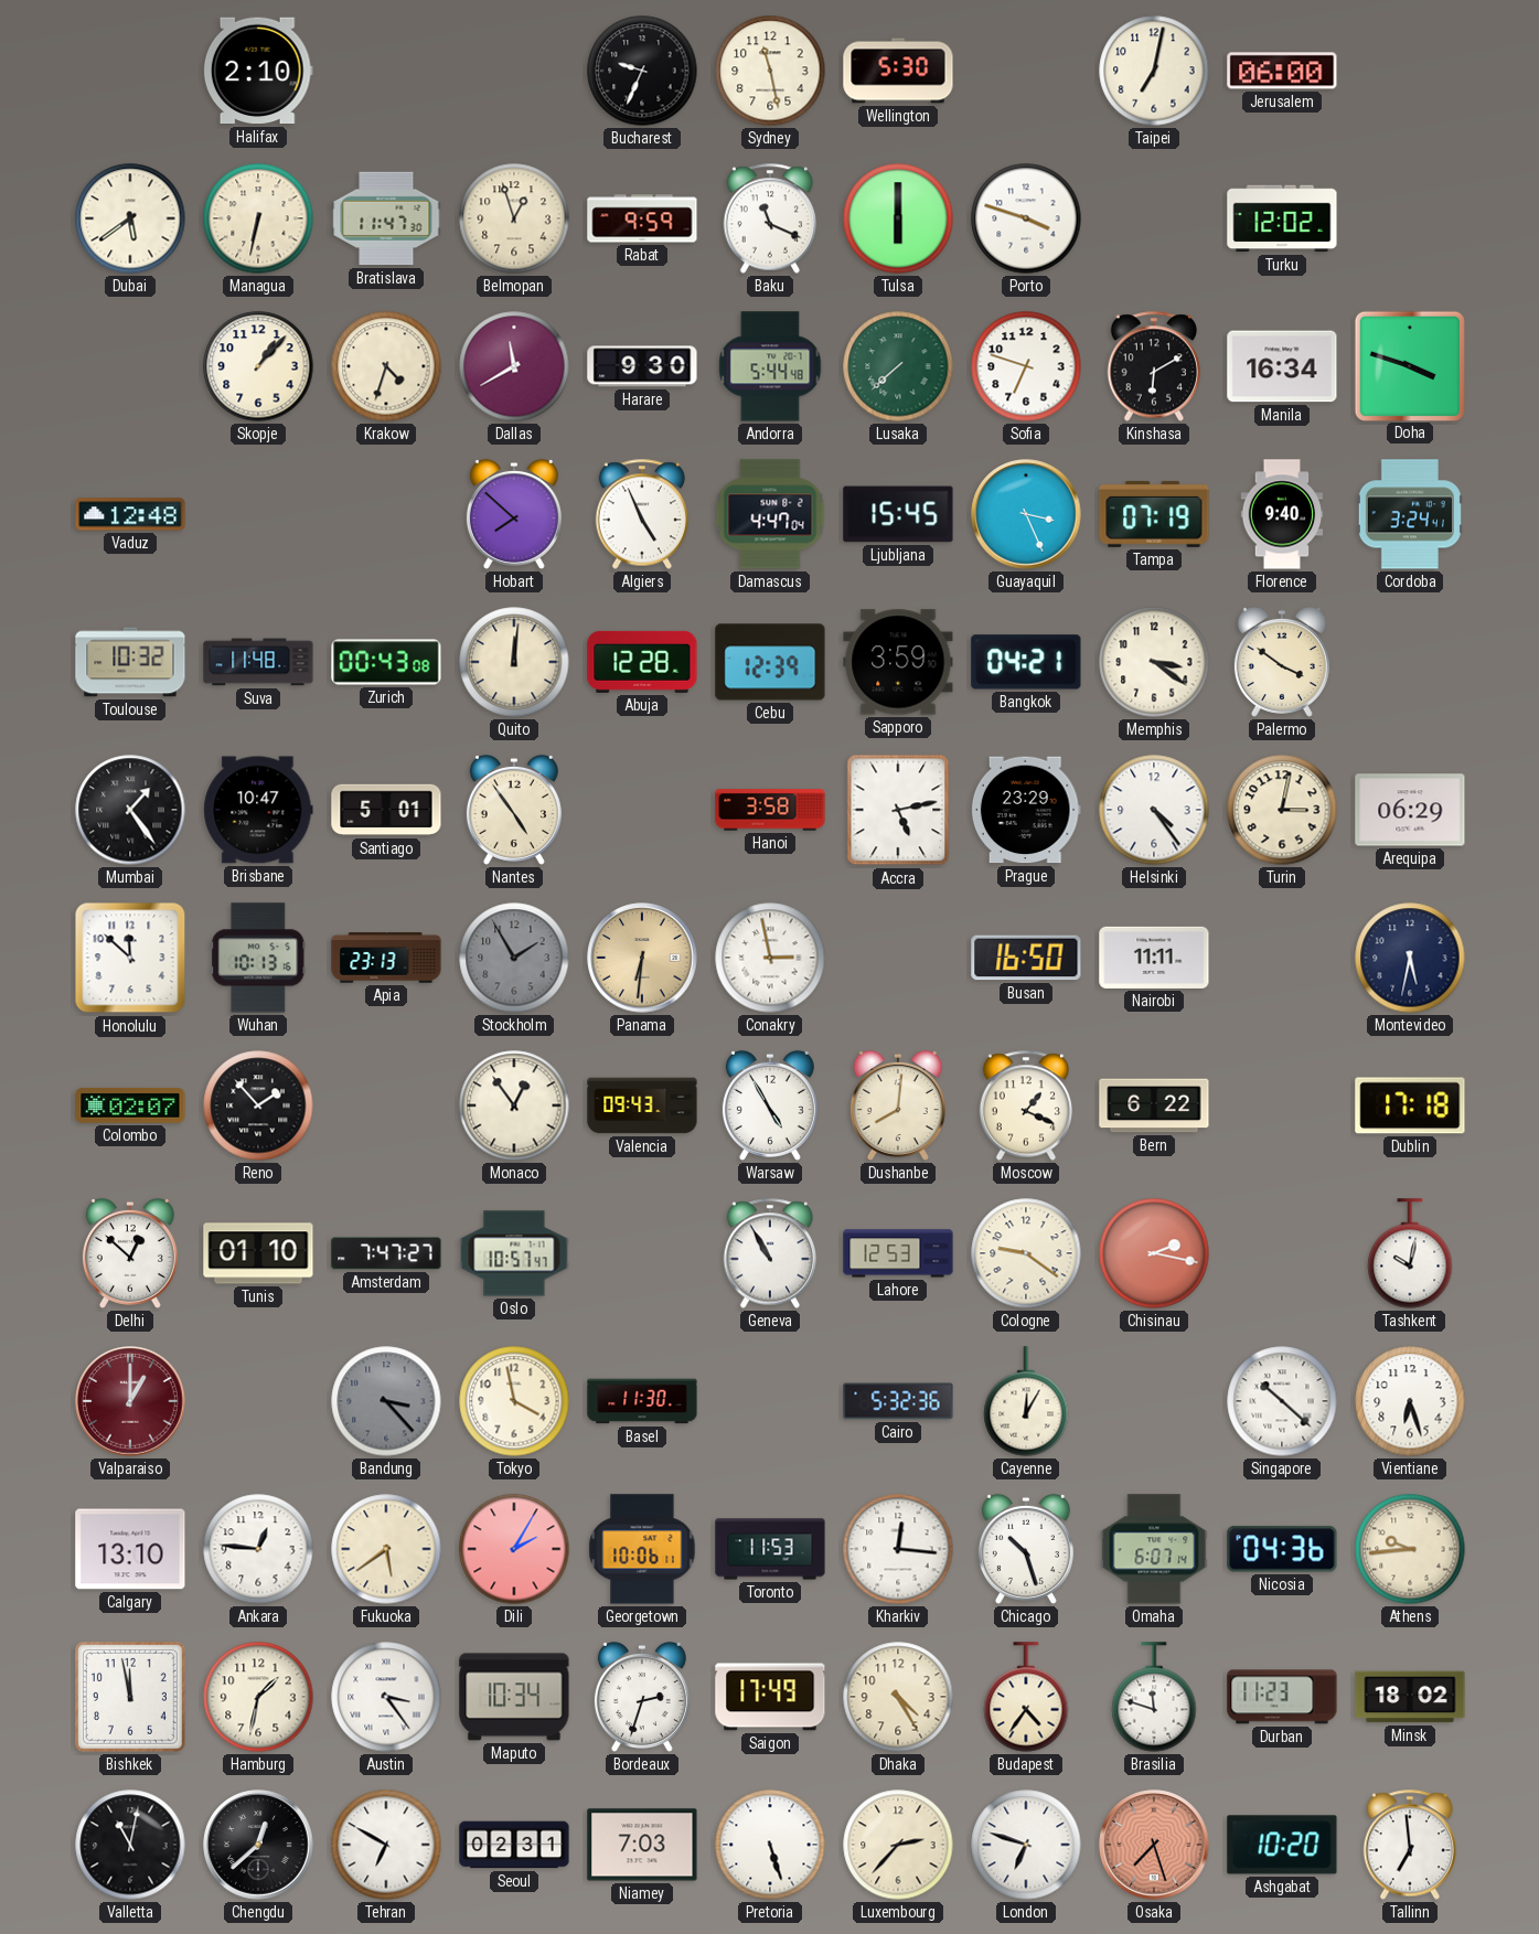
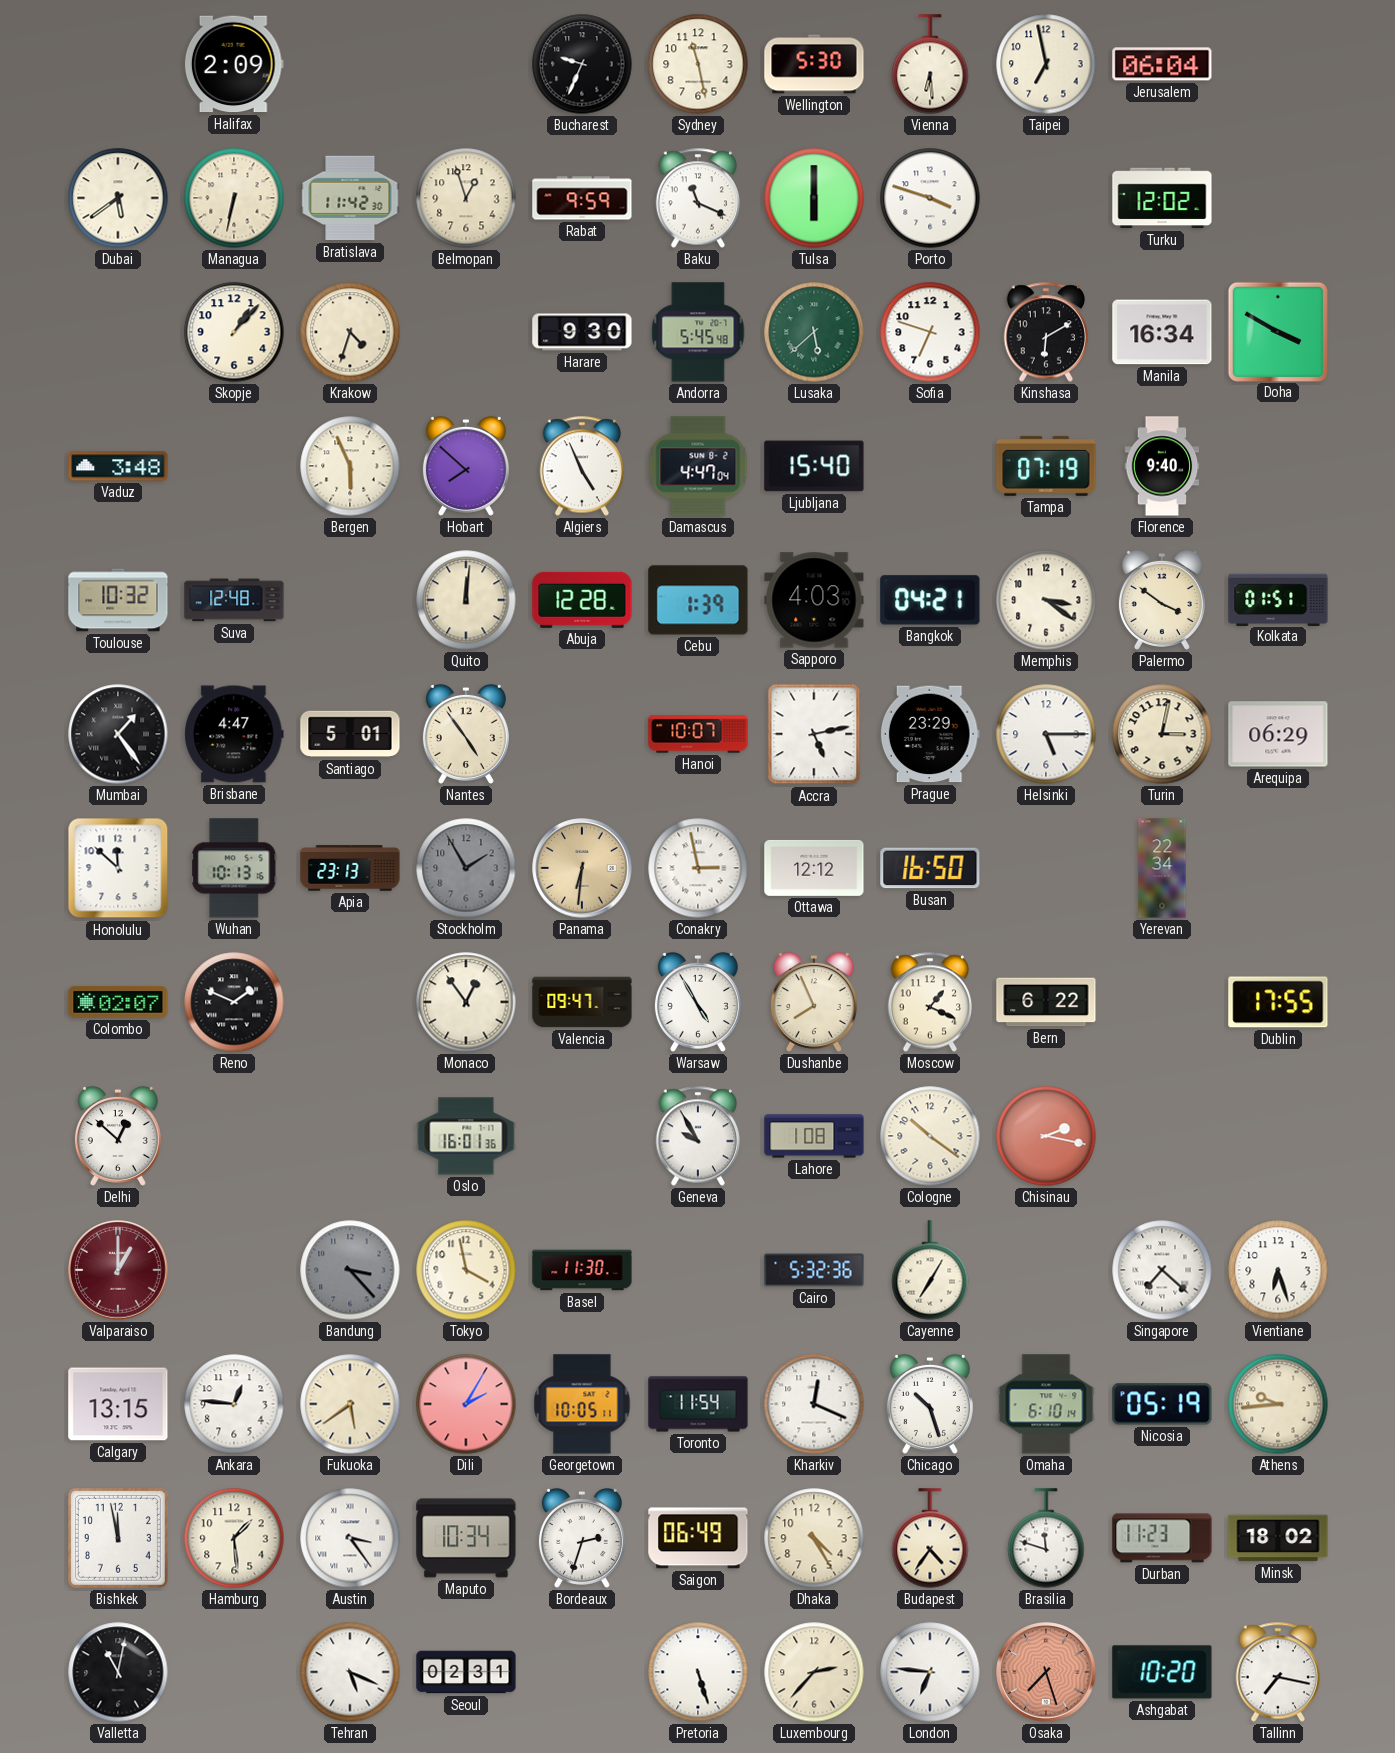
Halifax: 2:10 -> 2:09 (234, 64)
Vienna: none -> 6:29 (930, 64)
Taipei: 7:02 -> 6:58 (1046, 64)
Jerusalem: 06:00 -> 06:04 (1162, 64)
Bratislava: 11:47 -> 11:42 (350, 198)
Dallas: 11:40 -> none (514, 366)
Andorra: 5:44 -> 5:45 (698, 332)
Lusaka: 7:38 -> 5:38 (814, 332)
Doha: 3:48 -> 3:50 (1277, 331)
Vaduz: 12:48 -> 3:48 (118, 466)
Bergen: none -> 5:56 (350, 466)
Ljubljana: 15:45 -> 15:40 (814, 466)
Guayaquil: 3:26 -> none (1026, 514)
Cordoba: 3:24 -> none (1410, 514)
Suva: 11:48 -> 12:48 (234, 600)
Zurich: 00:43 -> none (386, 662)
Cebu: 12:39 -> 1:39 (698, 600)
Sapporo: 3:59 -> 4:03 (814, 600)
Kolkata: none -> 01:51 (1278, 599)
Brisbane: 10:47 -> 4:47 (234, 734)
Hanoi: 3:58 -> 10:07 (698, 734)
Helsinki: 4:24 -> 5:15 (1046, 734)
Ottawa: none -> 12:12 (814, 868)
Nairobi: 11:11 -> none (1154, 958)
Yerevan: none -> 22:34 (1162, 868)
Montevideo: 5:32 -> none (1410, 958)
Reno: 1:53 -> 1:49 (234, 1002)
Valencia: 09:43 -> 09:47 (582, 1002)
Dushanbe: 8:01 -> 7:56 (814, 1002)
Dublin: 17:18 -> 17:55 (1278, 1002)
Tunis: 01:10 -> none (258, 1253)
Amsterdam: 7:47 -> none (386, 1253)
Oslo: 10:57 -> 16:01 (466, 1136)
Geneva: 10:55 -> 9:55 (698, 1136)
Lahore: 12:53 -> 1:08 (814, 1136)
Cologne: 9:21 -> 10:21 (930, 1136)
Tashkent: 10:02 -> none (1410, 1253)
Cayenne: 12:05 -> 7:05 (930, 1270)
Singapore: 10:22 -> 7:22 (1162, 1270)
Calgary: 13:10 -> 13:15 (118, 1404)
Georgetown: 10:06 -> 10:05 (582, 1404)
Toronto: 11:53 -> 11:54 (698, 1404)
Kharkiv: 12:16 -> 12:19 (814, 1404)
Omaha: 6:07 -> 6:10 (1046, 1404)
Nicosia: 04:36 -> 05:19 (1162, 1404)
Hamburg: 1:32 -> 1:29 (234, 1538)
Saigon: 17:49 -> 06:49 (698, 1538)
Chengdu: 12:38 -> none (258, 1845)
Tehran: 6:50 -> 5:19 (350, 1672)
Niamey: 7:03 -> none (642, 1845)
London: 6:48 -> 6:46 (930, 1672)
Tallinn: 6:59 -> 7:17 (1278, 1672)
